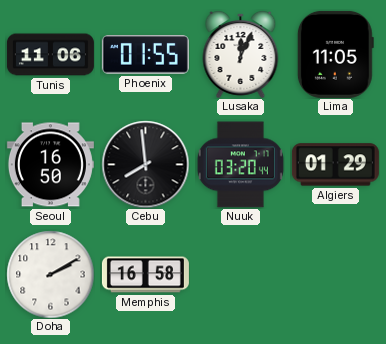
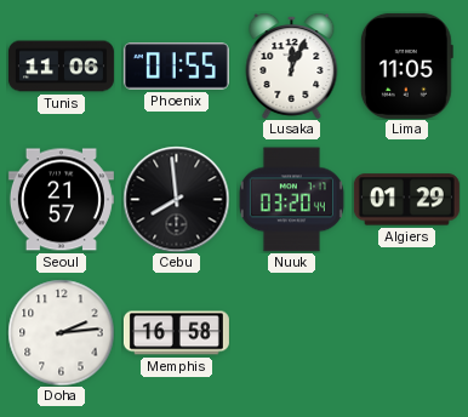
Seoul: 16:50 -> 21:57 (61, 200)
Doha: 2:10 -> 2:14 (61, 332)
